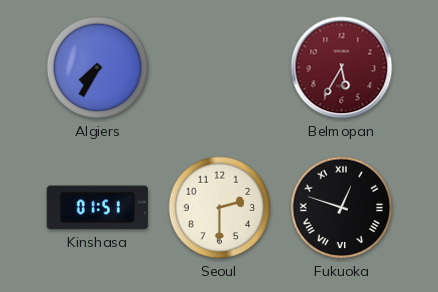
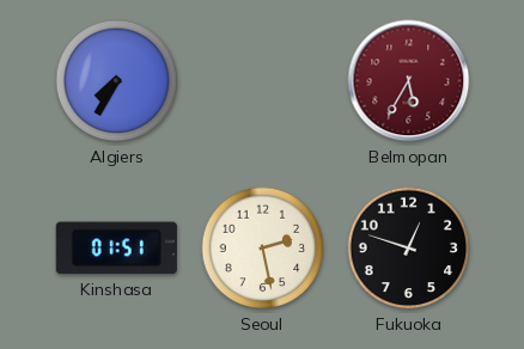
Seoul: 2:30 -> 2:28 (263, 249)
Fukuoka numerals: Roman -> Arabic (409, 249)
